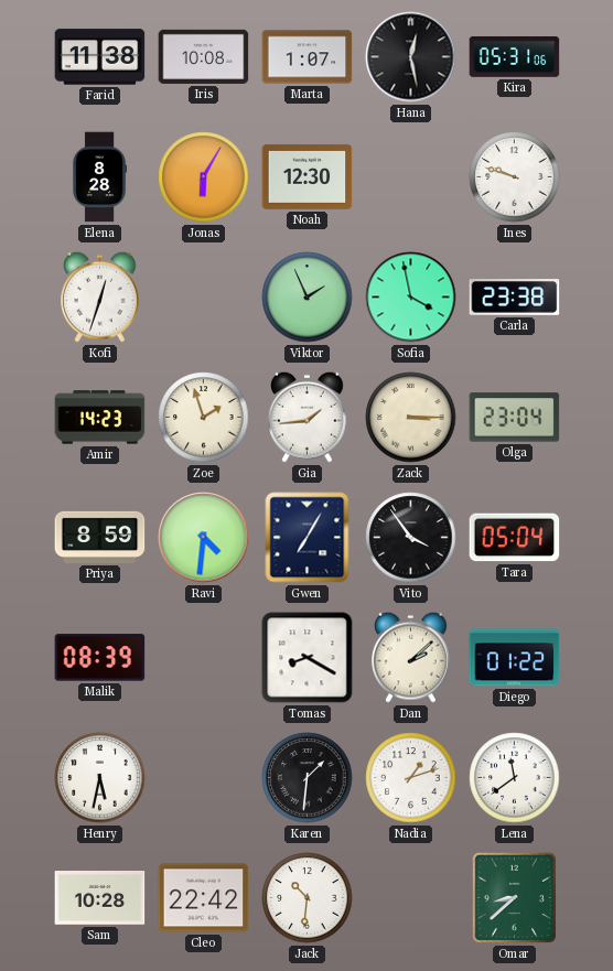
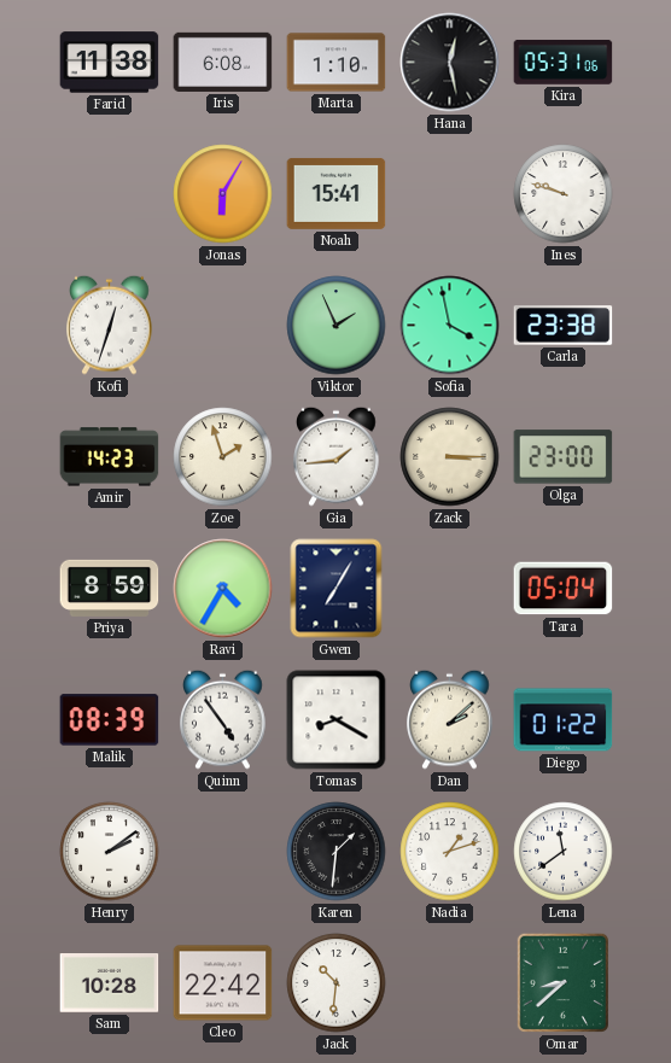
Iris: 10:08 -> 6:08 (223, 62)
Marta: 1:07 -> 1:10 (337, 63)
Elena: 8:28 -> none (99, 177)
Noah: 12:30 -> 15:41 (337, 193)
Olga: 23:04 -> 23:00 (564, 457)
Ravi: 4:31 -> 4:35 (223, 589)
Vito: 3:54 -> none (411, 538)
Quinn: none -> 4:54 (223, 719)
Henry: 5:32 -> 2:09 (110, 852)
